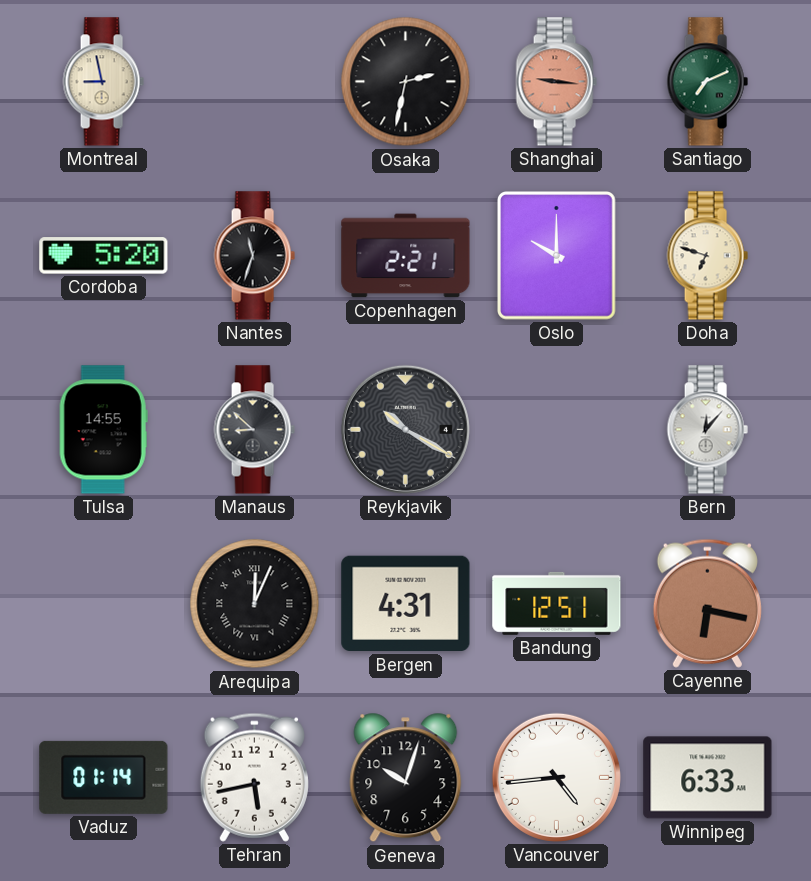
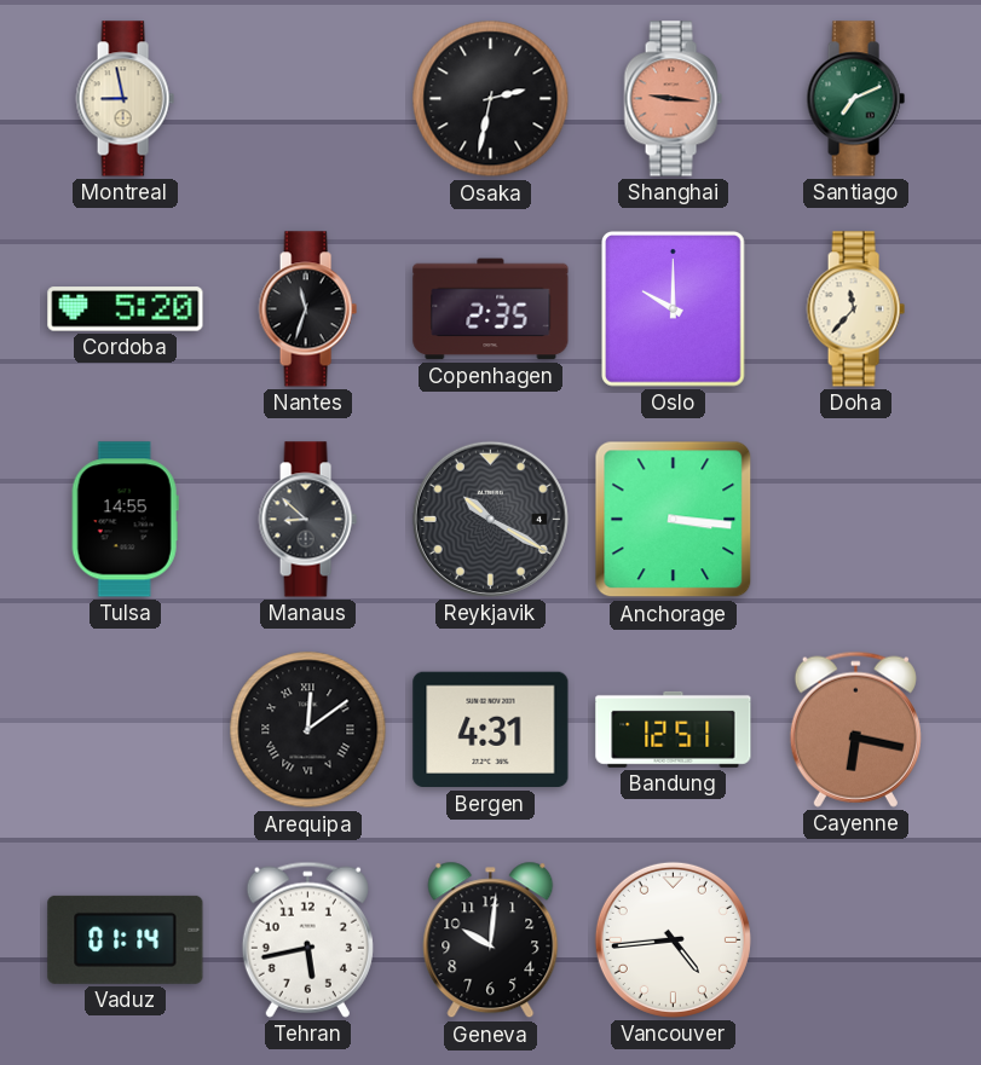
Copenhagen: 2:21 -> 2:35 (491, 309)
Doha: 6:48 -> 11:37 (855, 309)
Anchorage: none -> 3:16 (674, 520)
Bern: 12:07 -> none (707, 430)
Arequipa: 12:04 -> 12:09 (308, 730)
Geneva: 10:03 -> 10:01 (491, 940)
Winnipeg: 6:33 -> none (708, 778)
